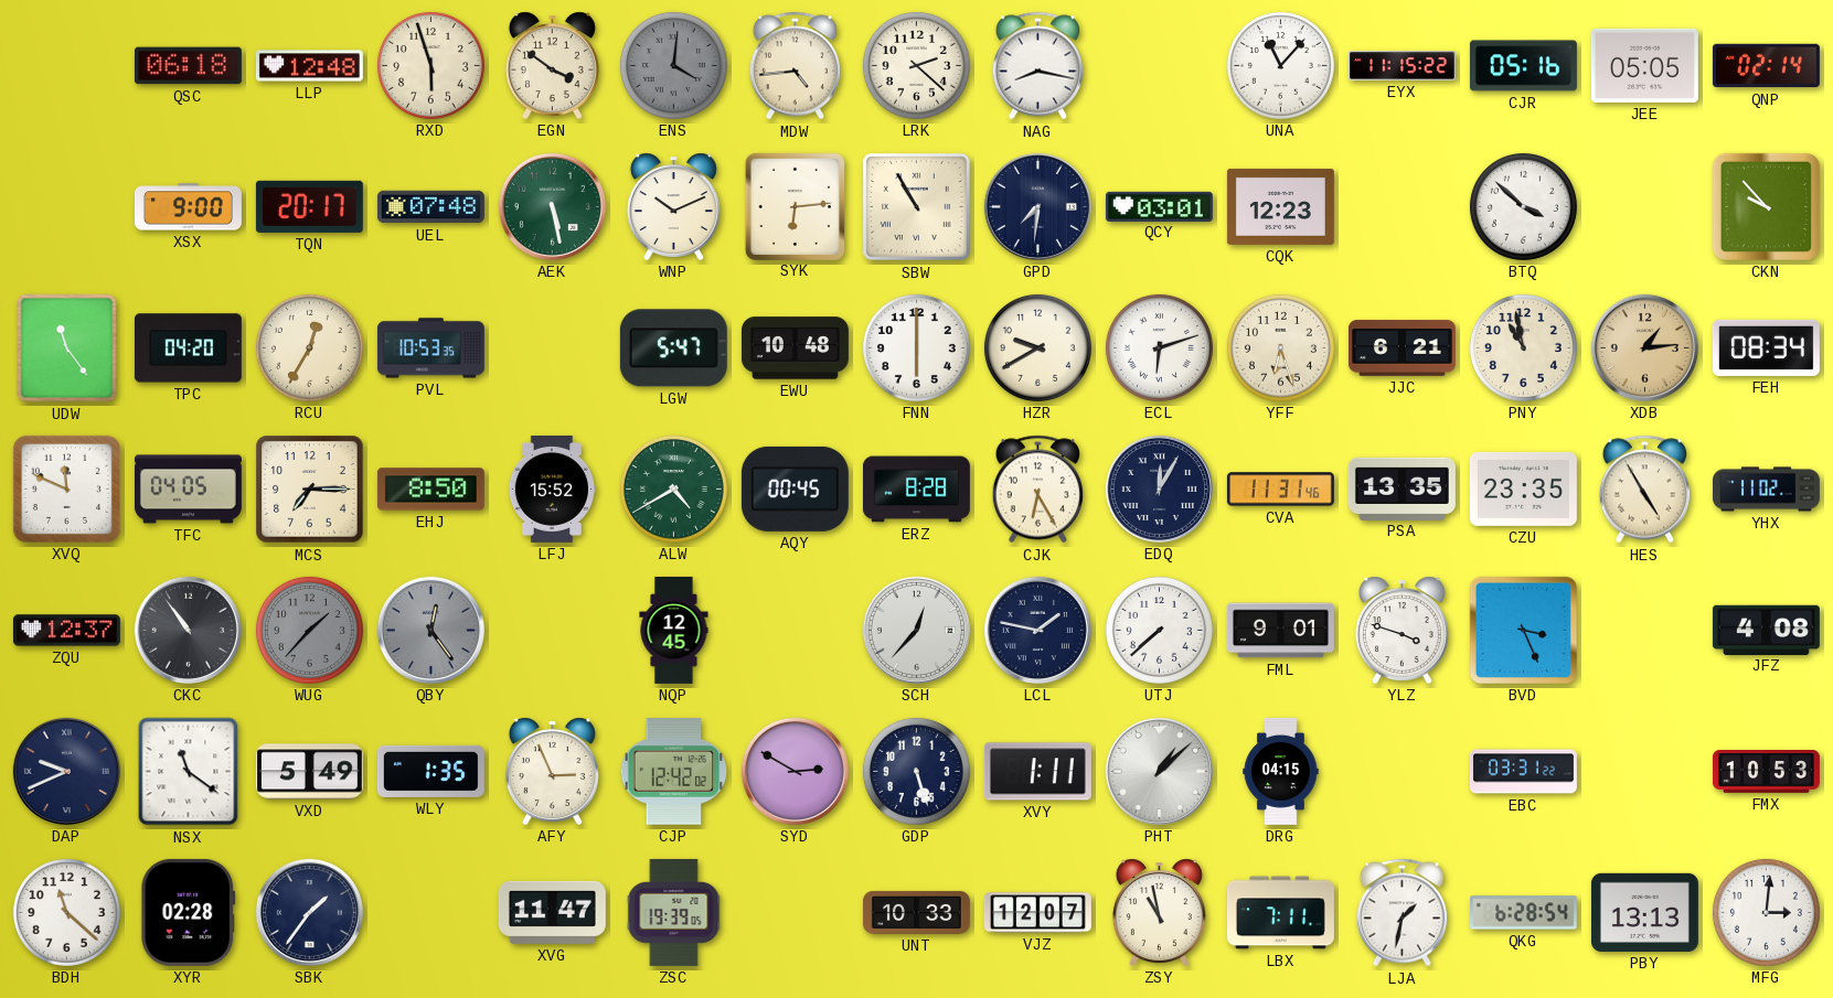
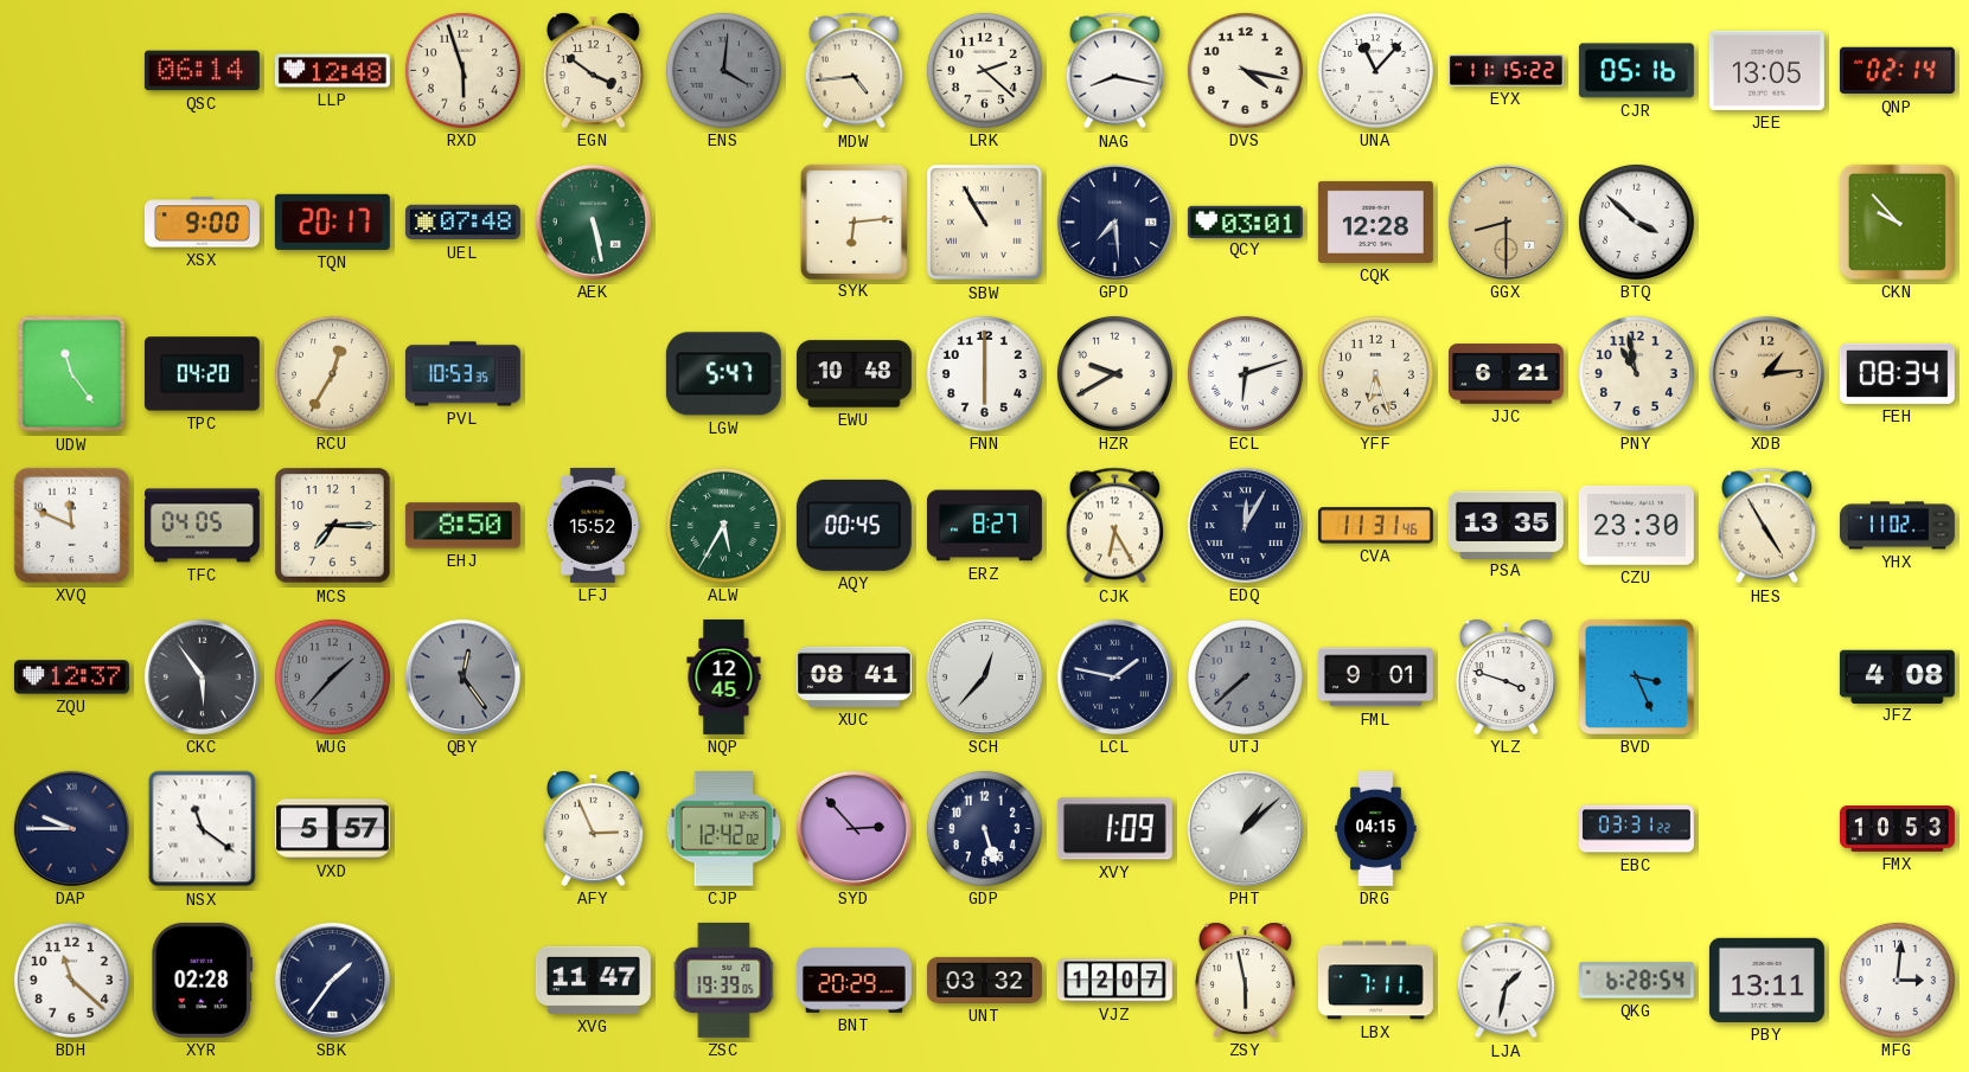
QSC: 06:18 -> 06:14 (202, 71)
DVS: none -> 4:17 (1245, 70)
JEE: 05:05 -> 13:05 (1766, 70)
WNP: 10:11 -> none (673, 206)
GPD: 7:31 -> 7:29 (1114, 222)
CQK: 12:23 -> 12:28 (1375, 222)
GGX: none -> 8:30 (1505, 222)
ALW: 4:40 -> 5:35 (723, 525)
ERZ: 8:28 -> 8:27 (984, 526)
CZU: 23:35 -> 23:30 (1636, 525)
CKC: 10:54 -> 5:54 (202, 676)
XUC: none -> 08:41 (854, 676)
UTJ dial: white -> grey (1245, 676)
DAP: 9:41 -> 9:45 (71, 828)
VXD: 5:49 -> 5:57 (332, 829)
WLY: 1:35 -> none (430, 771)
SYD: 2:50 -> 2:53 (854, 828)
XVY: 1:11 -> 1:09 (1114, 829)
BNT: none -> 20:29 (854, 981)
UNT: 10:33 -> 03:32 (984, 980)
ZSY: 10:58 -> 5:58 (1245, 980)
PBY: 13:13 -> 13:11 (1766, 980)
